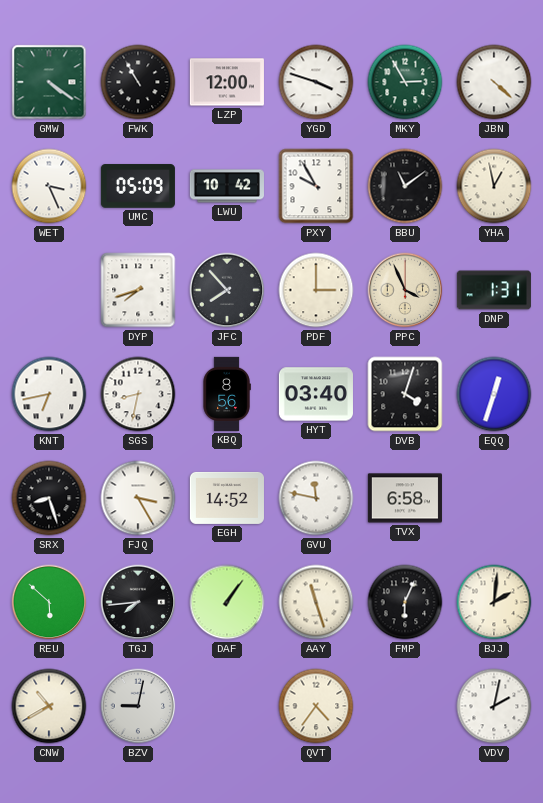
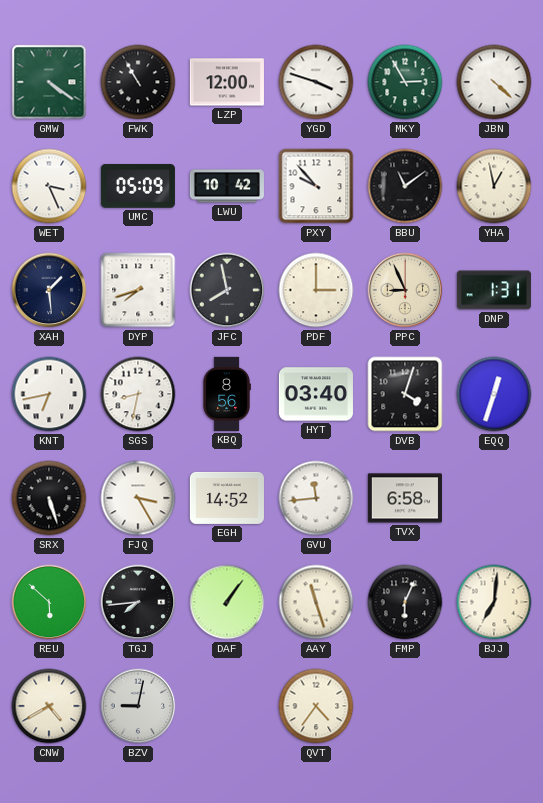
PXY: 9:55 -> 9:53 (316, 186)
XAH: none -> 1:29 (49, 290)
JFC: 7:53 -> 7:58 (227, 290)
PPC: 3:56 -> 8:56 (405, 290)
SRX: 8:27 -> 5:27 (49, 498)
GVU: 11:47 -> 11:44 (316, 498)
BJJ: 2:01 -> 7:01 (494, 602)
CNW: 10:40 -> 4:40 (49, 706)
VDV: 2:02 -> none (494, 706)
